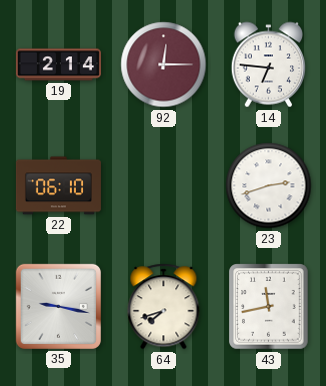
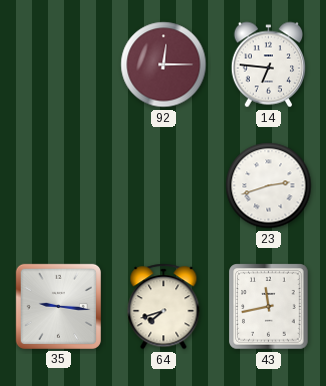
19: 2:14 -> none (58, 65)
22: 06:10 -> none (58, 186)
35: 9:17 -> 9:16 (58, 306)
